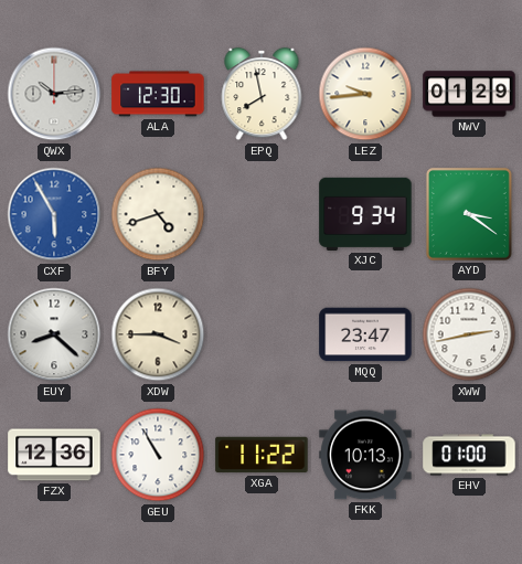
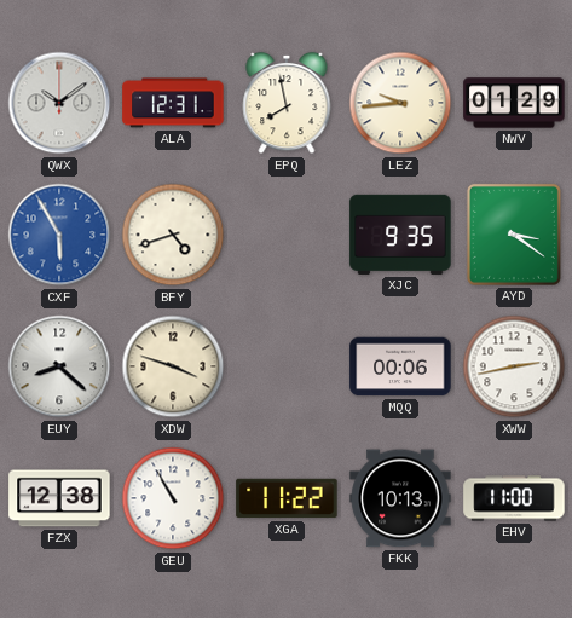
QWX: 10:14 -> 10:09 (59, 103)
ALA: 12:30 -> 12:31 (173, 103)
XJC: 9:34 -> 9:35 (400, 235)
XDW: 3:45 -> 3:48 (173, 366)
MQQ: 23:47 -> 00:06 (400, 366)
FZX: 12:36 -> 12:38 (59, 498)
EHV: 01:00 -> 11:00 (514, 498)
